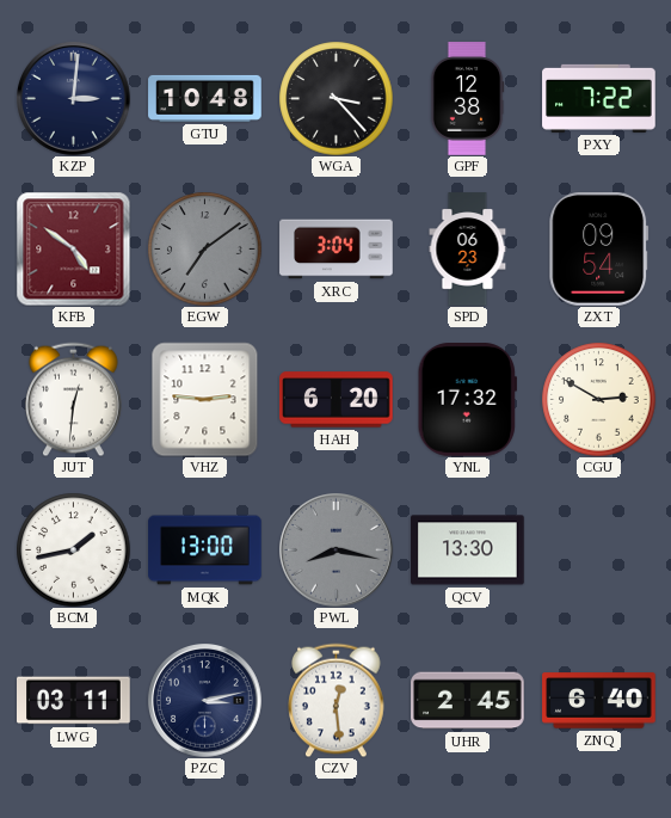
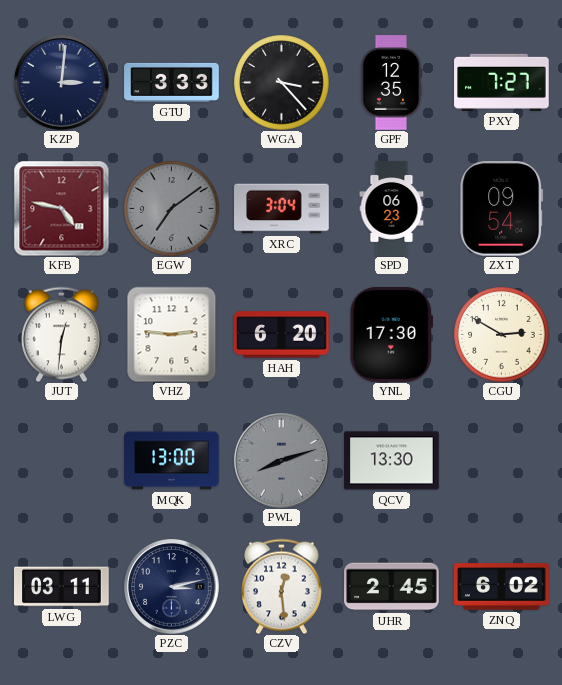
GTU: 10:48 -> 3:33 (172, 82)
GPF: 12:38 -> 12:35 (391, 83)
PXY: 7:22 -> 7:27 (502, 82)
KFB: 4:51 -> 4:47 (61, 208)
YNL: 17:32 -> 17:30 (391, 335)
BCM: 1:43 -> none (73, 549)
PWL: 8:17 -> 8:12 (282, 461)
ZNQ: 6:40 -> 6:02 (502, 587)
